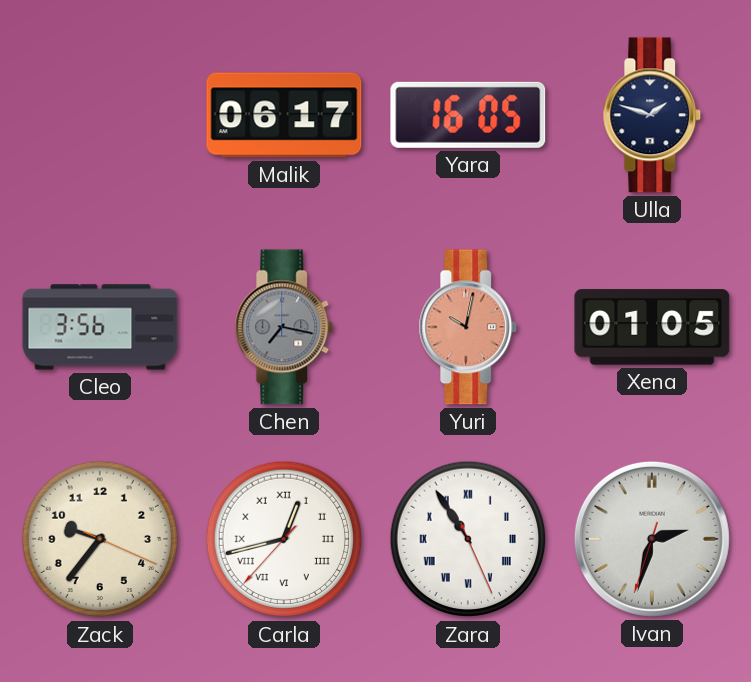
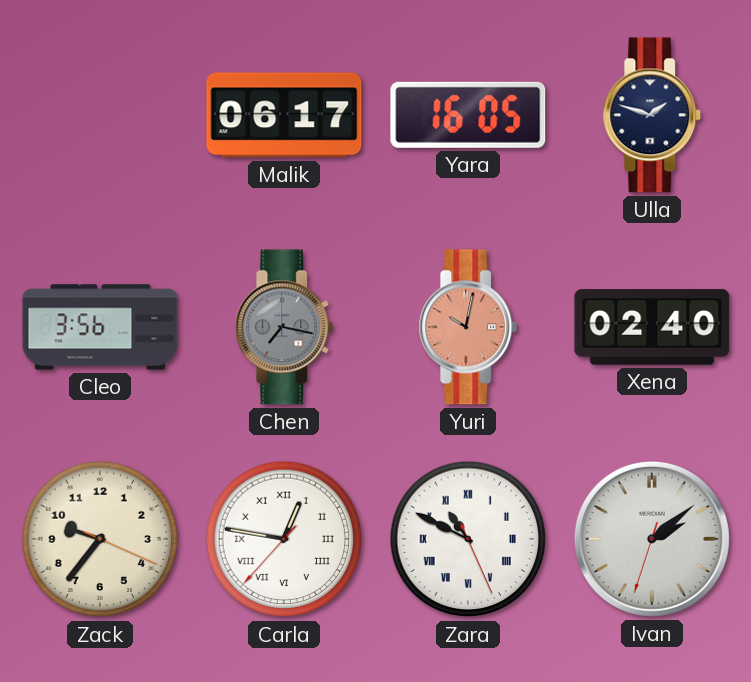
Xena: 01:05 -> 02:40 (652, 327)
Carla: 12:42 -> 12:46 (284, 539)
Zara: 10:54 -> 10:49 (468, 539)
Ivan: 2:32 -> 2:08 (652, 539)
